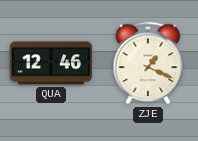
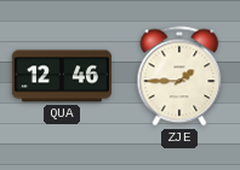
ZJE: 1:19 -> 1:45 (179, 76)
